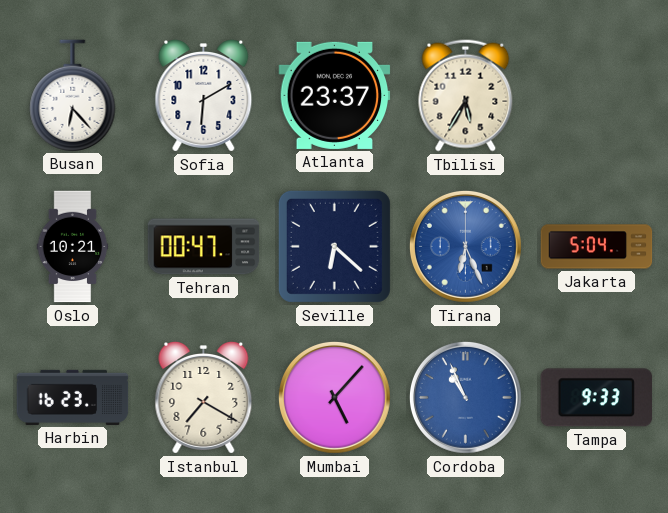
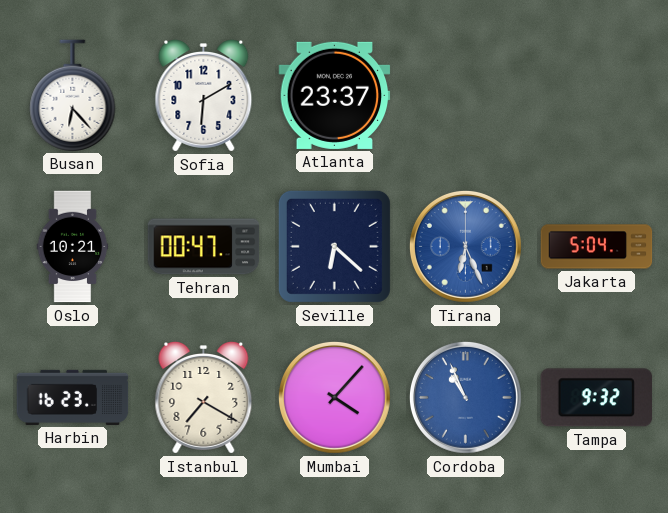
Tbilisi: 5:35 -> none (466, 96)
Mumbai: 5:07 -> 4:07 (334, 397)
Tampa: 9:33 -> 9:32 (596, 398)
